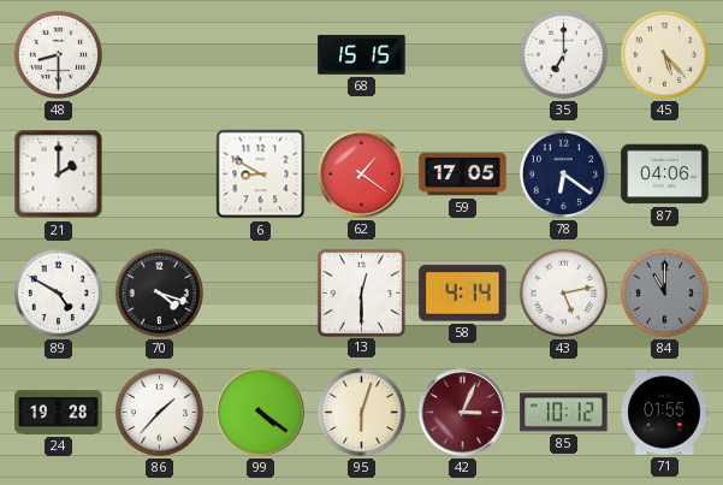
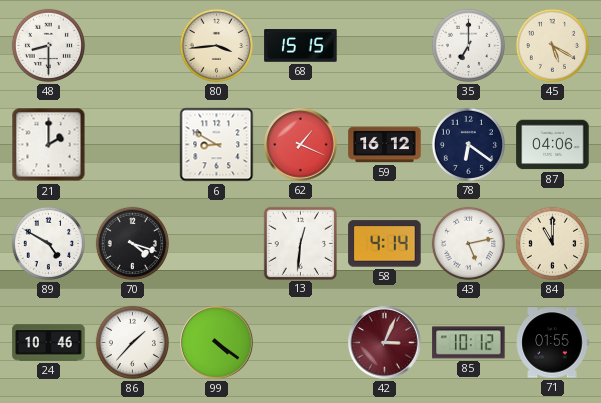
80: none -> 3:44 (216, 45)
45: 5:23 -> 5:20 (552, 45)
62: 1:21 -> 1:19 (301, 145)
59: 17:05 -> 16:12 (385, 145)
13: 12:30 -> 12:31 (301, 243)
84 dial: grey -> cream (552, 243)
24: 19:28 -> 10:46 (49, 343)
95: 6:03 -> none (361, 412)
